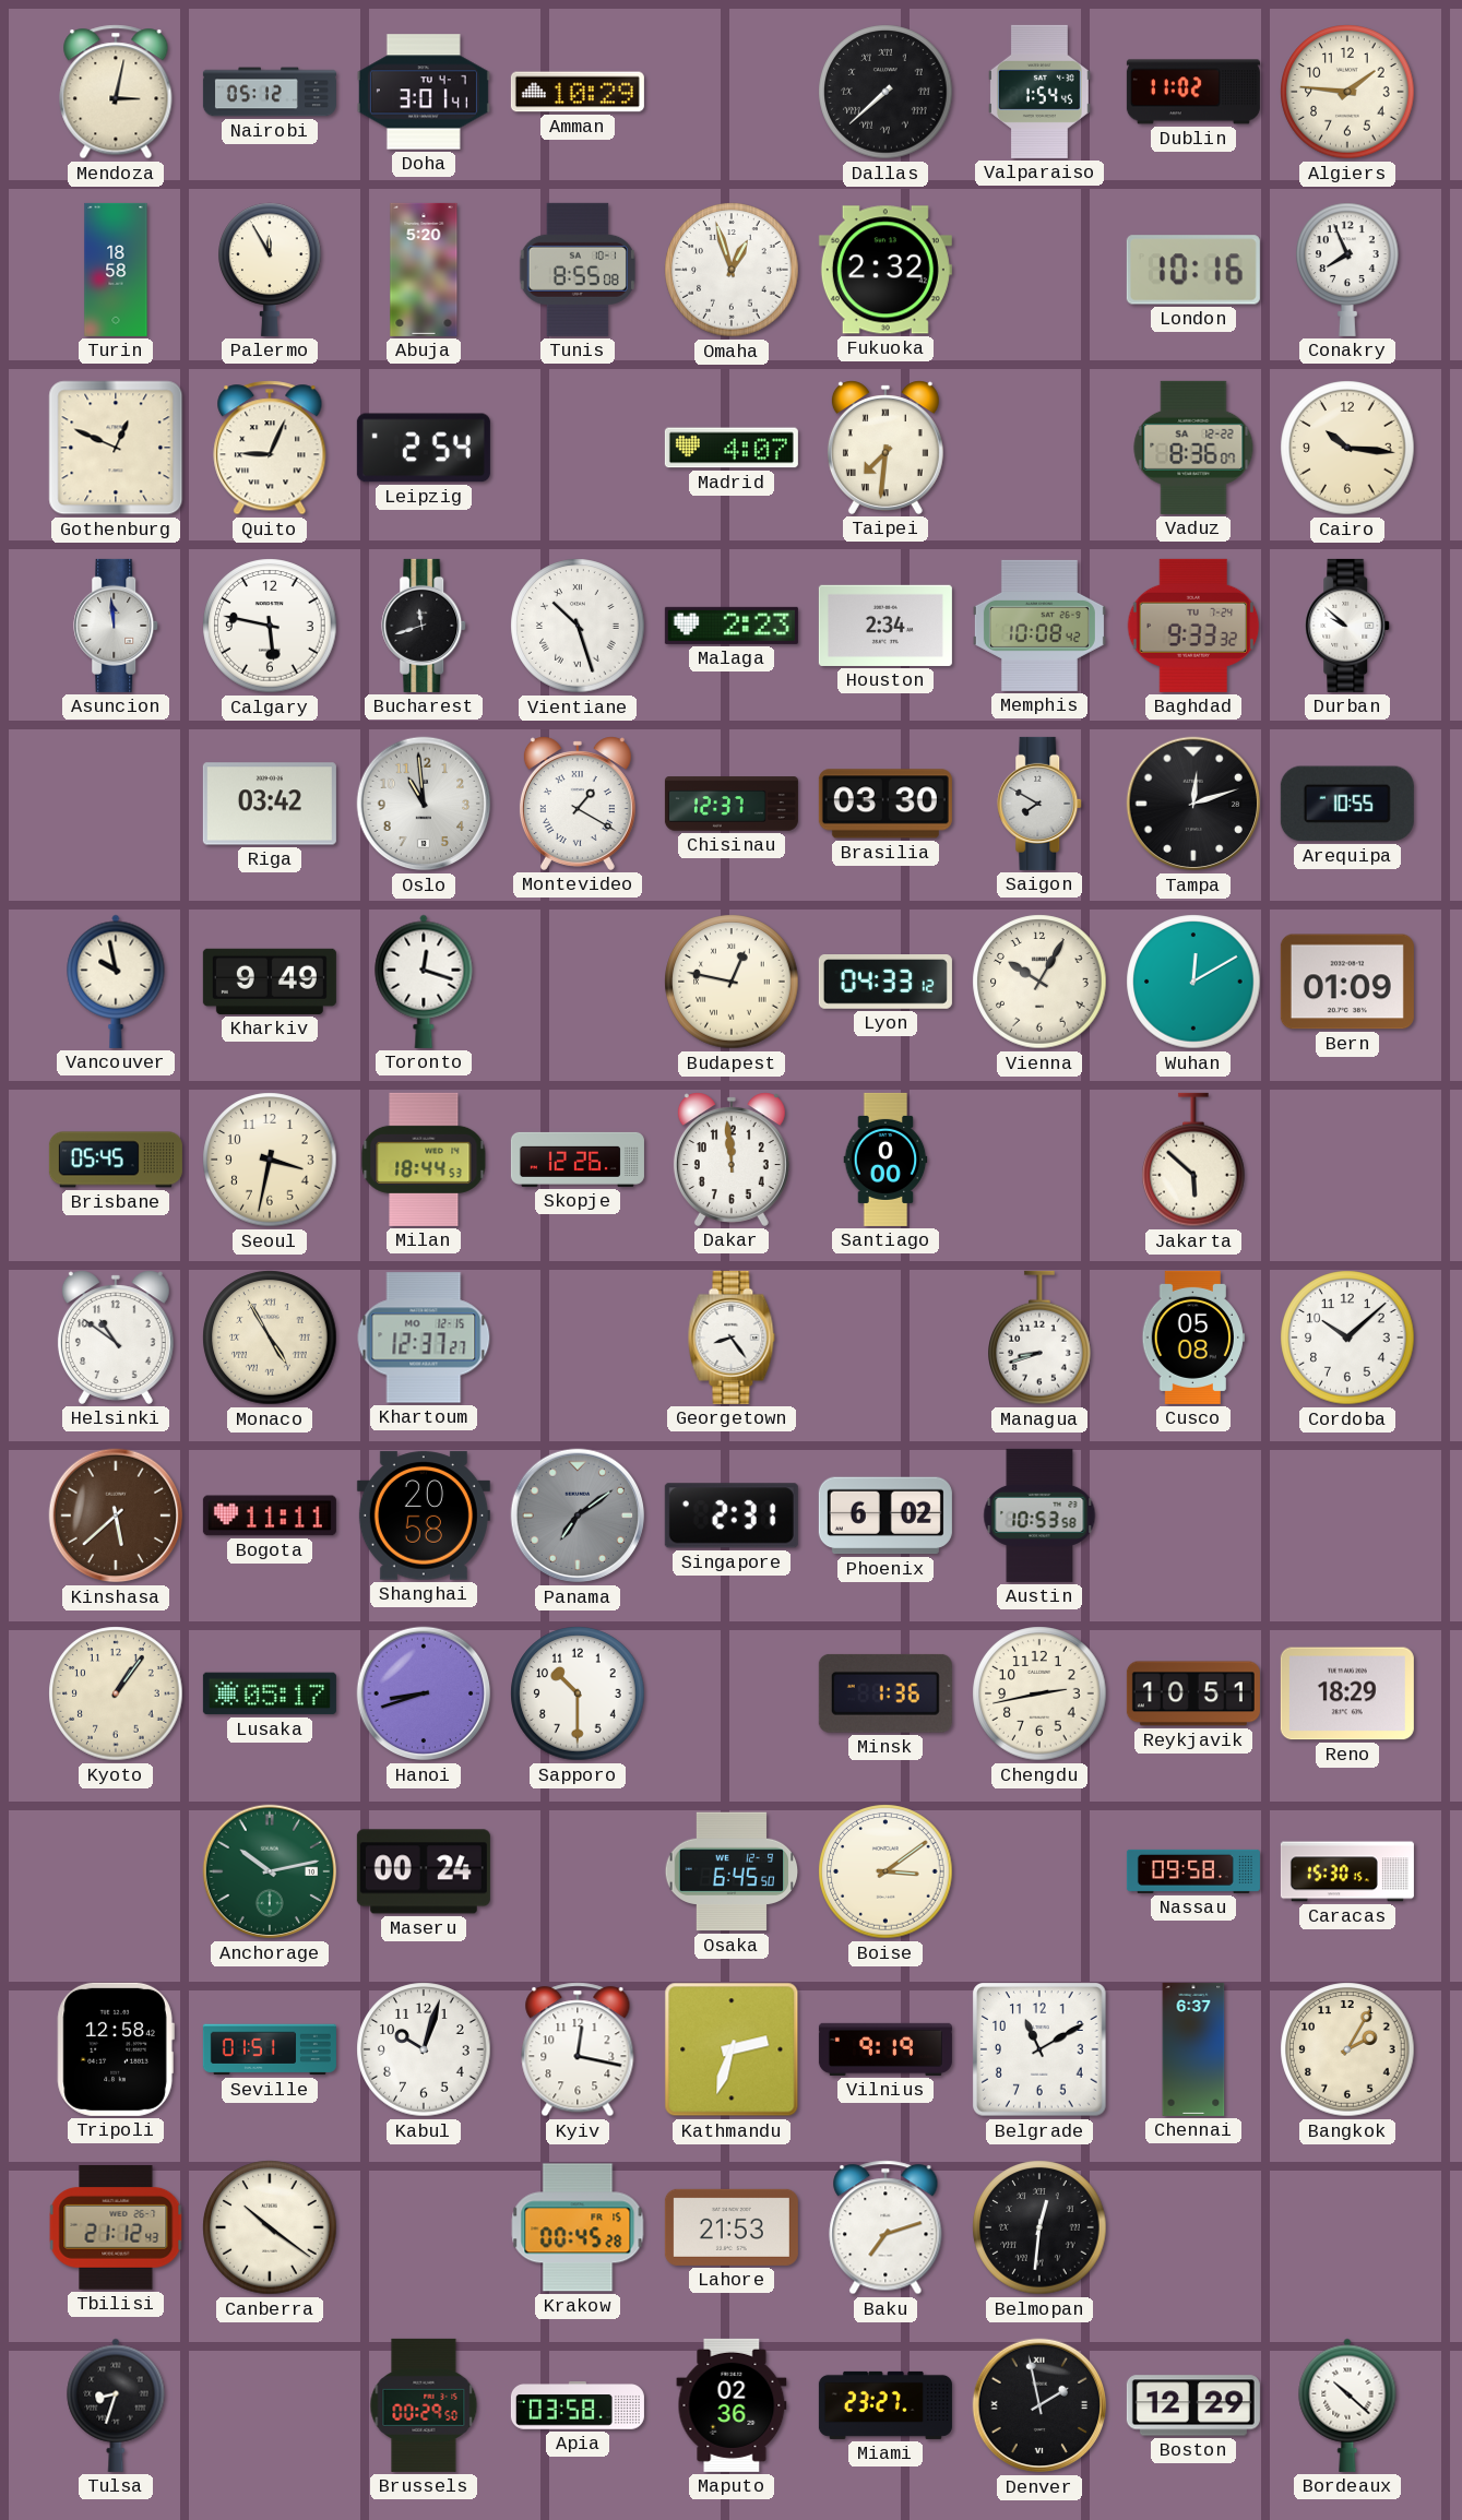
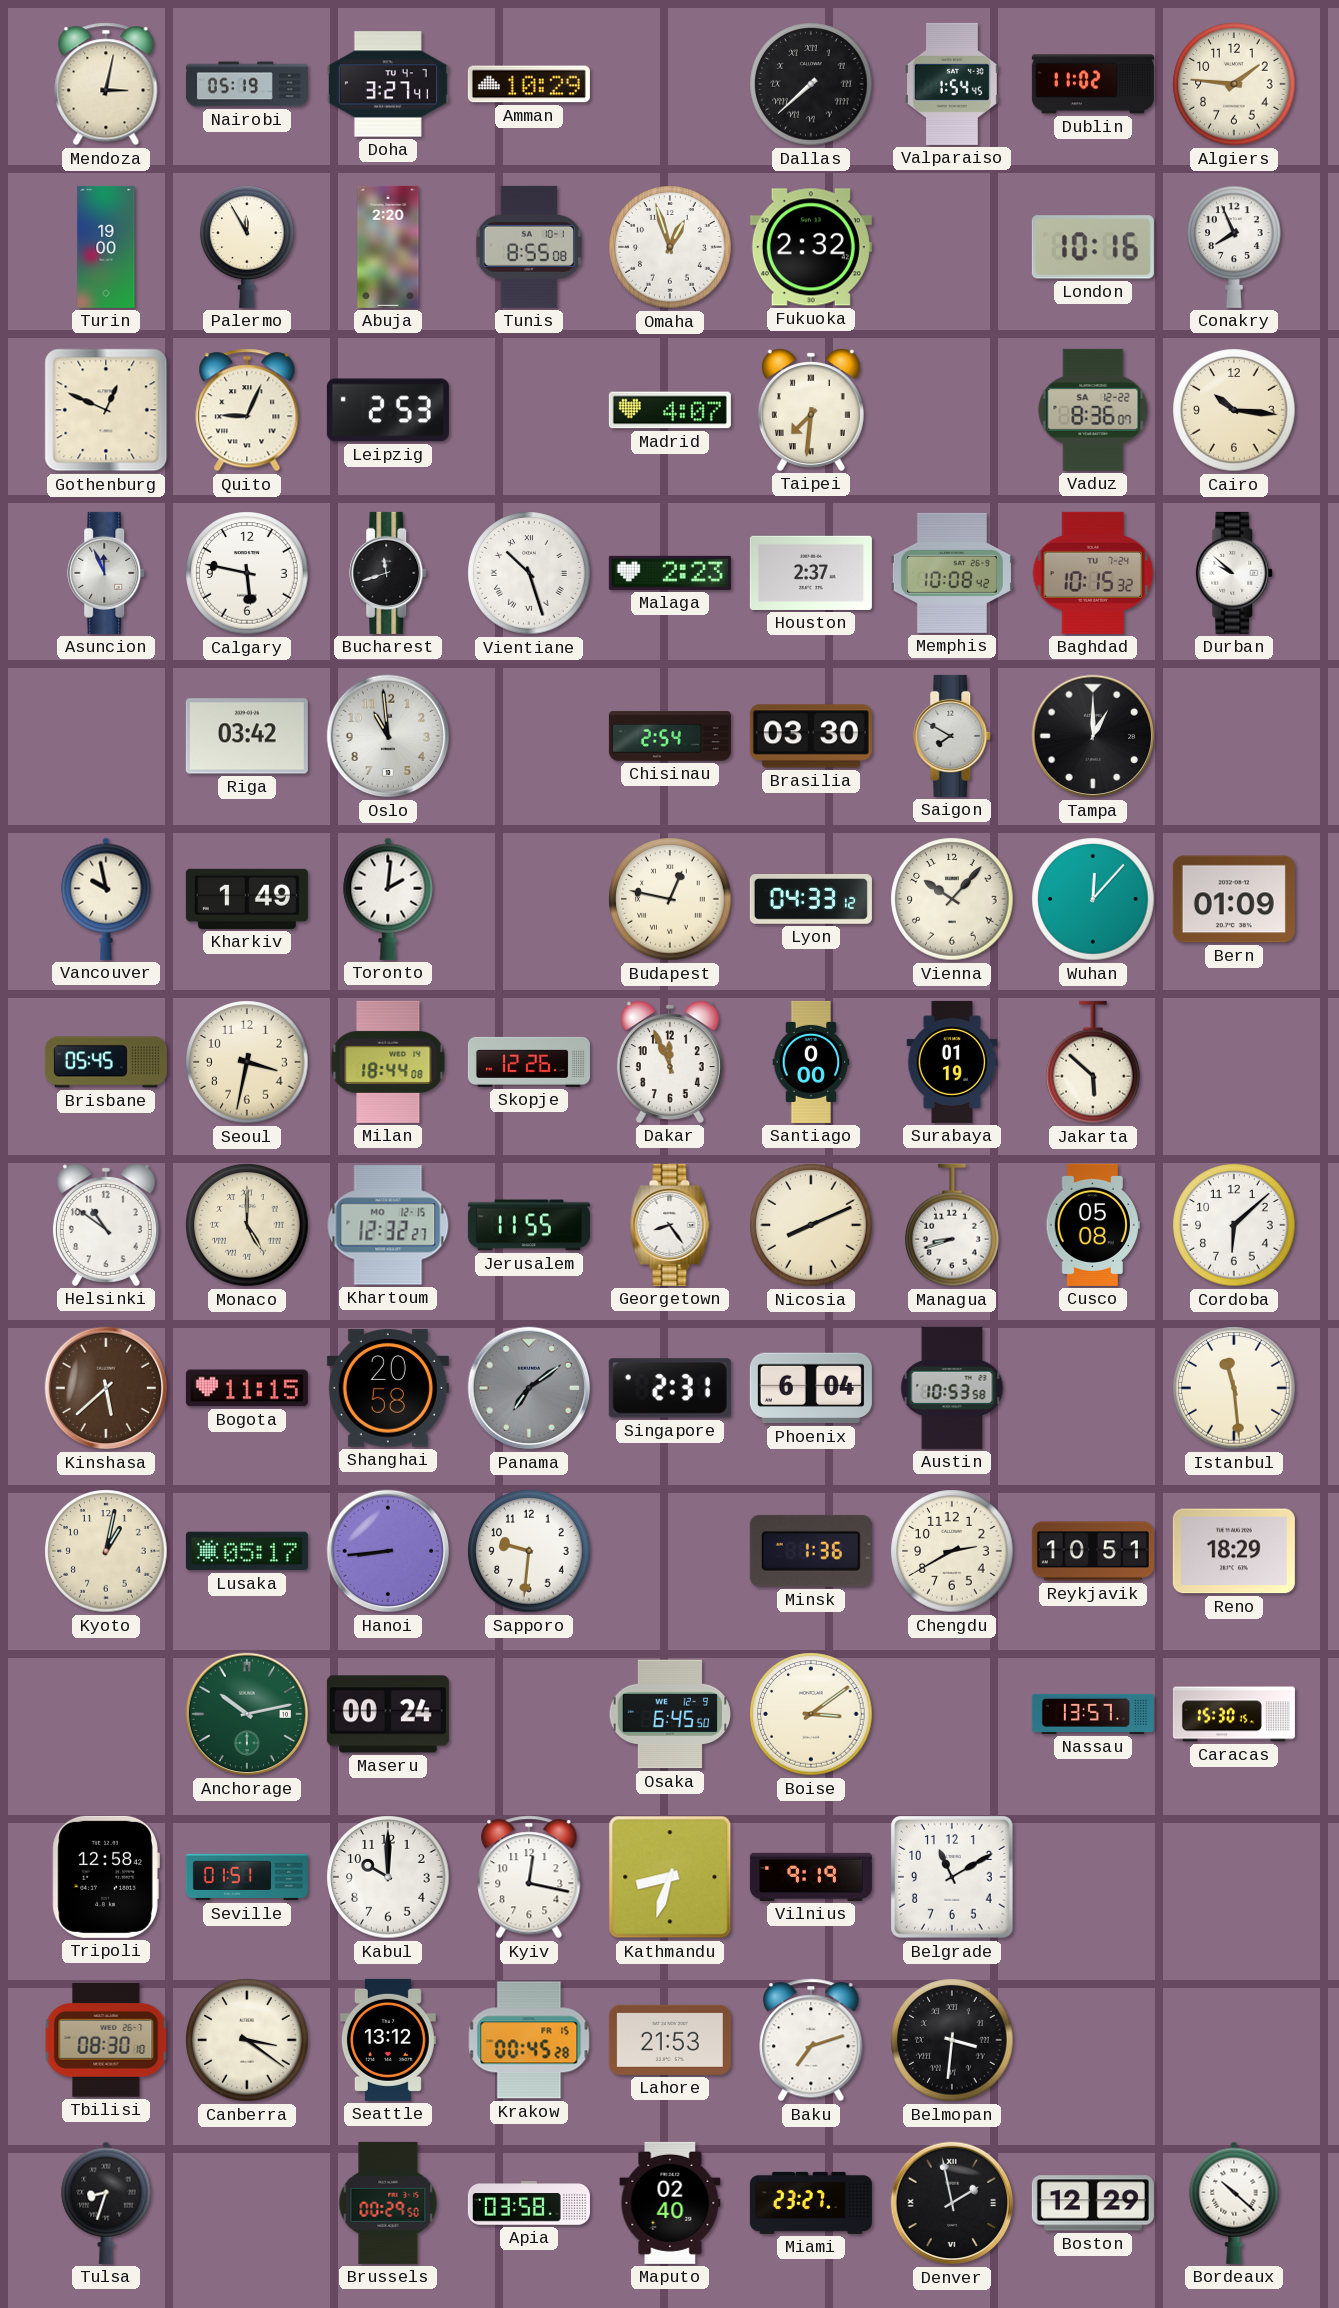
Nairobi: 05:12 -> 05:19 (247, 84)
Doha: 3:01 -> 3:27 (388, 84)
Turin: 18:58 -> 19:00 (106, 247)
Abuja: 5:20 -> 2:20 (388, 247)
Leipzig: 2:54 -> 2:53 (388, 410)
Asuncion: 11:59 -> 11:56 (107, 573)
Houston: 2:34 -> 2:37 (811, 573)
Baghdad: 9:33 -> 10:15 (1093, 573)
Montevideo: 1:20 -> none (578, 804)
Chisinau: 12:37 -> 2:54 (670, 736)
Tampa: 12:12 -> 1:00 (1093, 736)
Arequipa: 10:55 -> none (1347, 804)
Kharkiv: 9:49 -> 1:49 (247, 899)
Toronto: 12:18 -> 2:01 (388, 899)
Vienna: 10:05 -> 10:07 (952, 899)
Wuhan: 12:10 -> 12:07 (1093, 899)
Milan: 18:44:53 -> 18:44:08 (388, 1062)
Dakar: 11:59 -> 11:56 (670, 1062)
Surabaya: none -> 01:19 (952, 1062)
Monaco: 4:55 -> 5:00 (247, 1225)
Khartoum: 12:37 -> 12:32 (388, 1225)
Jerusalem: none -> 11:55 (529, 1225)
Nicosia: none -> 8:11 (811, 1225)
Cordoba: 10:08 -> 6:08 (1234, 1225)
Bogota: 11:11 -> 11:15 (247, 1388)
Phoenix: 6:02 -> 6:04 (811, 1388)
Istanbul: none -> 11:29 (1234, 1388)
Kyoto: 1:06 -> 1:02 (106, 1551)
Hanoi: 8:42 -> 8:44 (388, 1551)
Sapporo: 10:30 -> 9:31 (529, 1551)
Chengdu: 2:43 -> 2:40 (952, 1551)
Nassau: 09:58 -> 13:57 (1093, 1714)
Kabul: 10:03 -> 10:00 (388, 1877)
Kathmandu: 2:33 -> 8:33 (670, 1877)
Chennai: 6:37 -> none (1193, 2049)
Bangkok: 2:05 -> none (1347, 2049)
Tbilisi: 21:12 -> 08:30 (106, 2041)
Canberra: 10:21 -> 3:21 (247, 2040)
Seattle: none -> 13:12 (388, 2040)
Belmopan: 12:31 -> 3:31 (952, 2040)
Maputo: 02:36 -> 02:40 (670, 2203)
